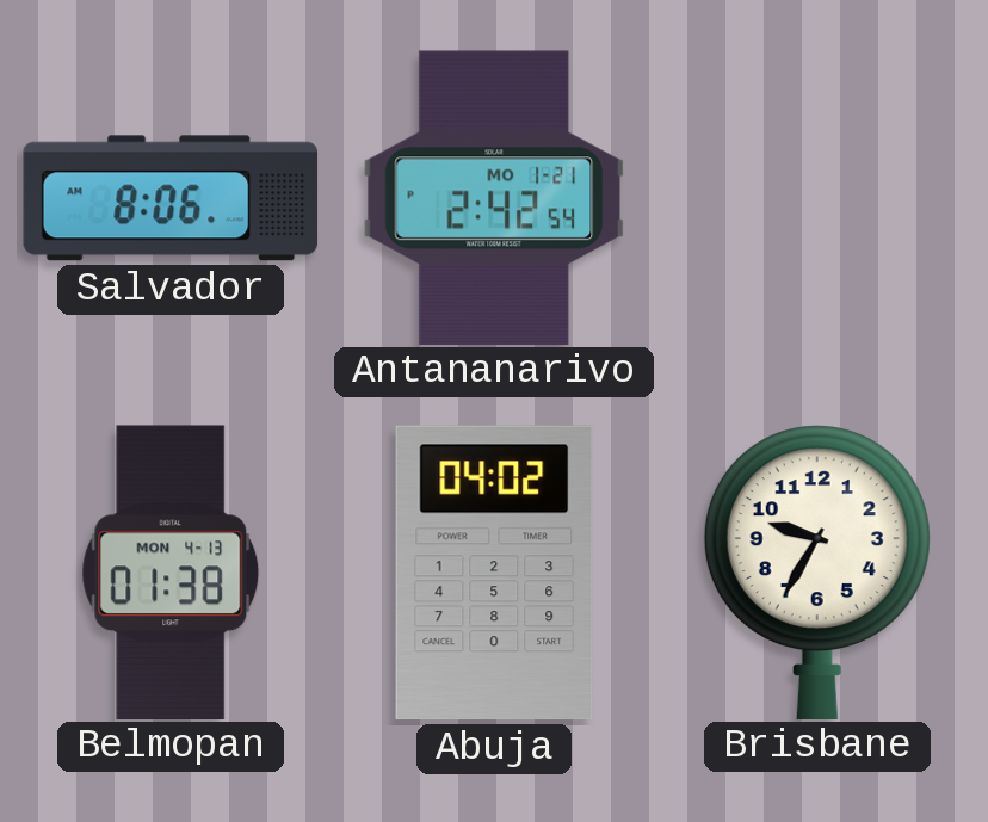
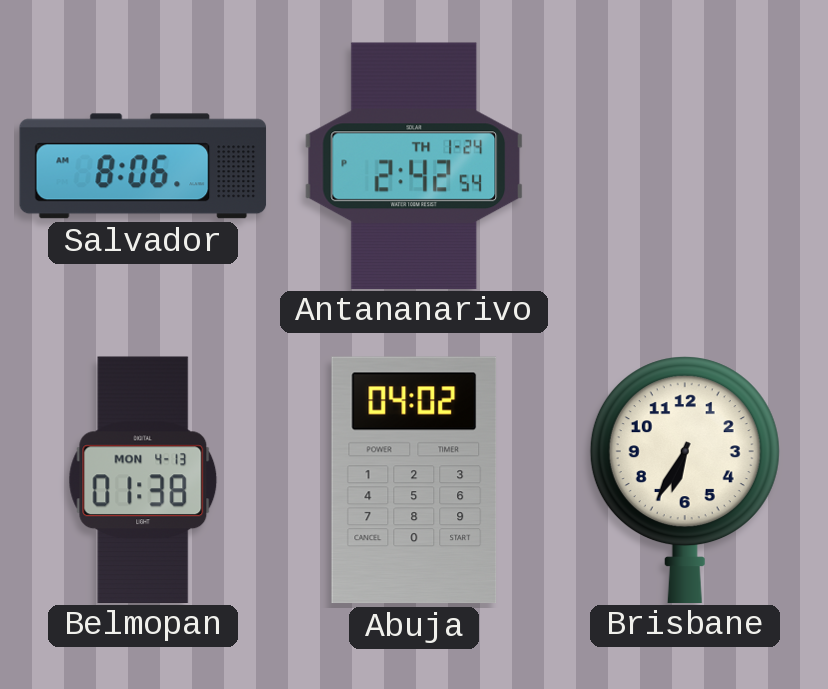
Antananarivo date: MO 1-21 -> TH 1-24 (414, 165)
Brisbane: 9:35 -> 6:35 (685, 479)
